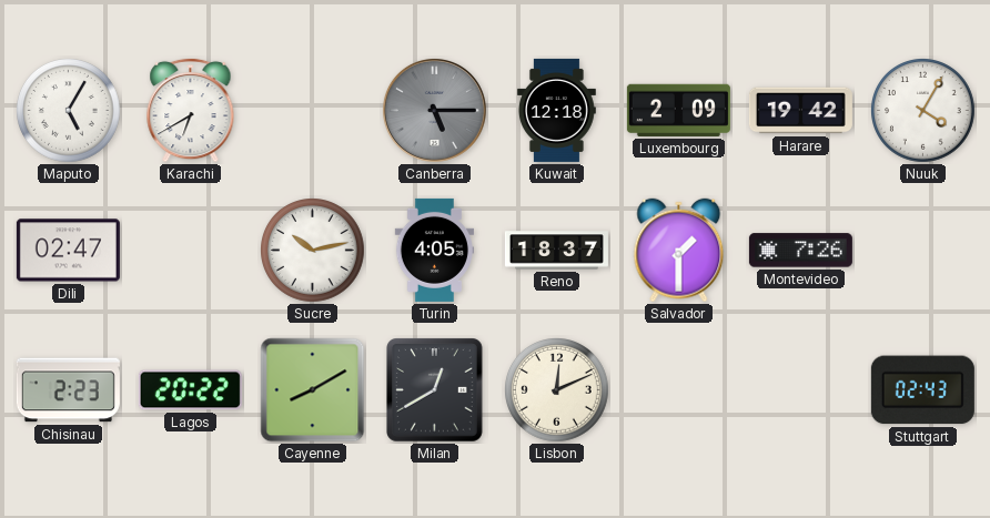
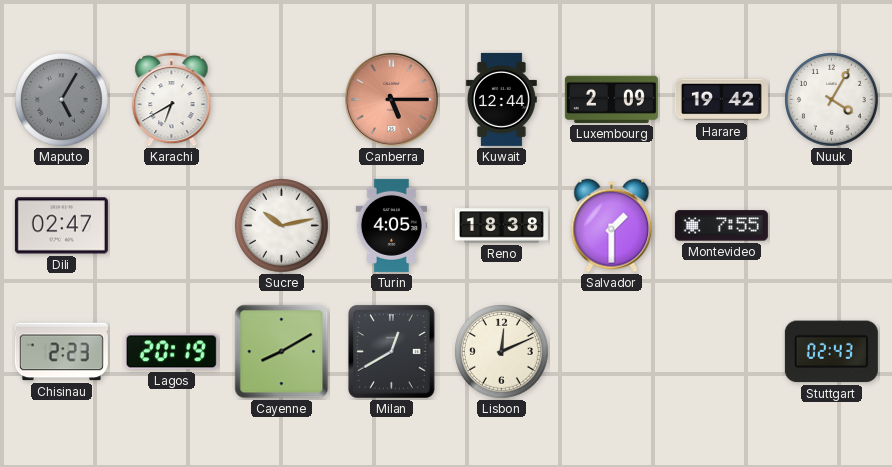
Maputo dial: white -> grey (62, 100)
Canberra dial: grey -> salmon (391, 99)
Kuwait: 12:18 -> 12:44 (501, 99)
Reno: 18:37 -> 18:38 (501, 226)
Montevideo: 7:26 -> 7:55 (721, 226)
Lagos: 20:22 -> 20:19 (171, 352)
